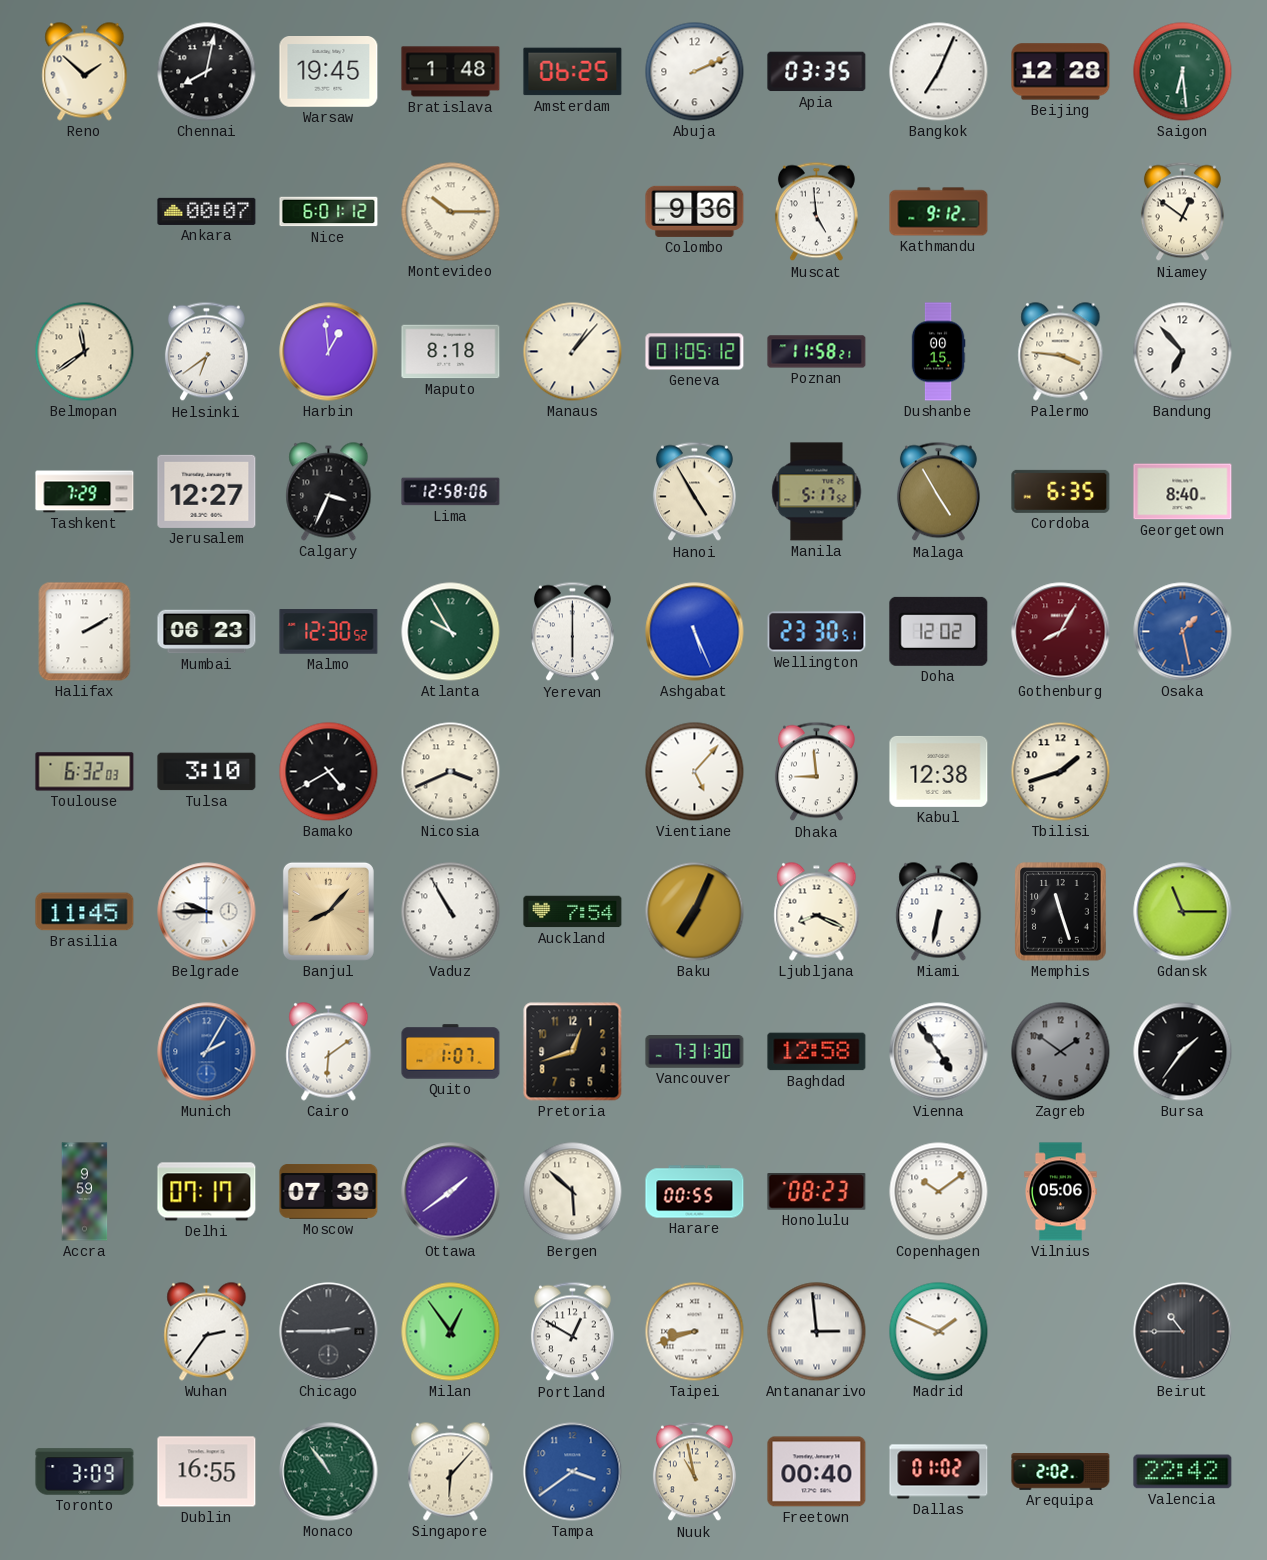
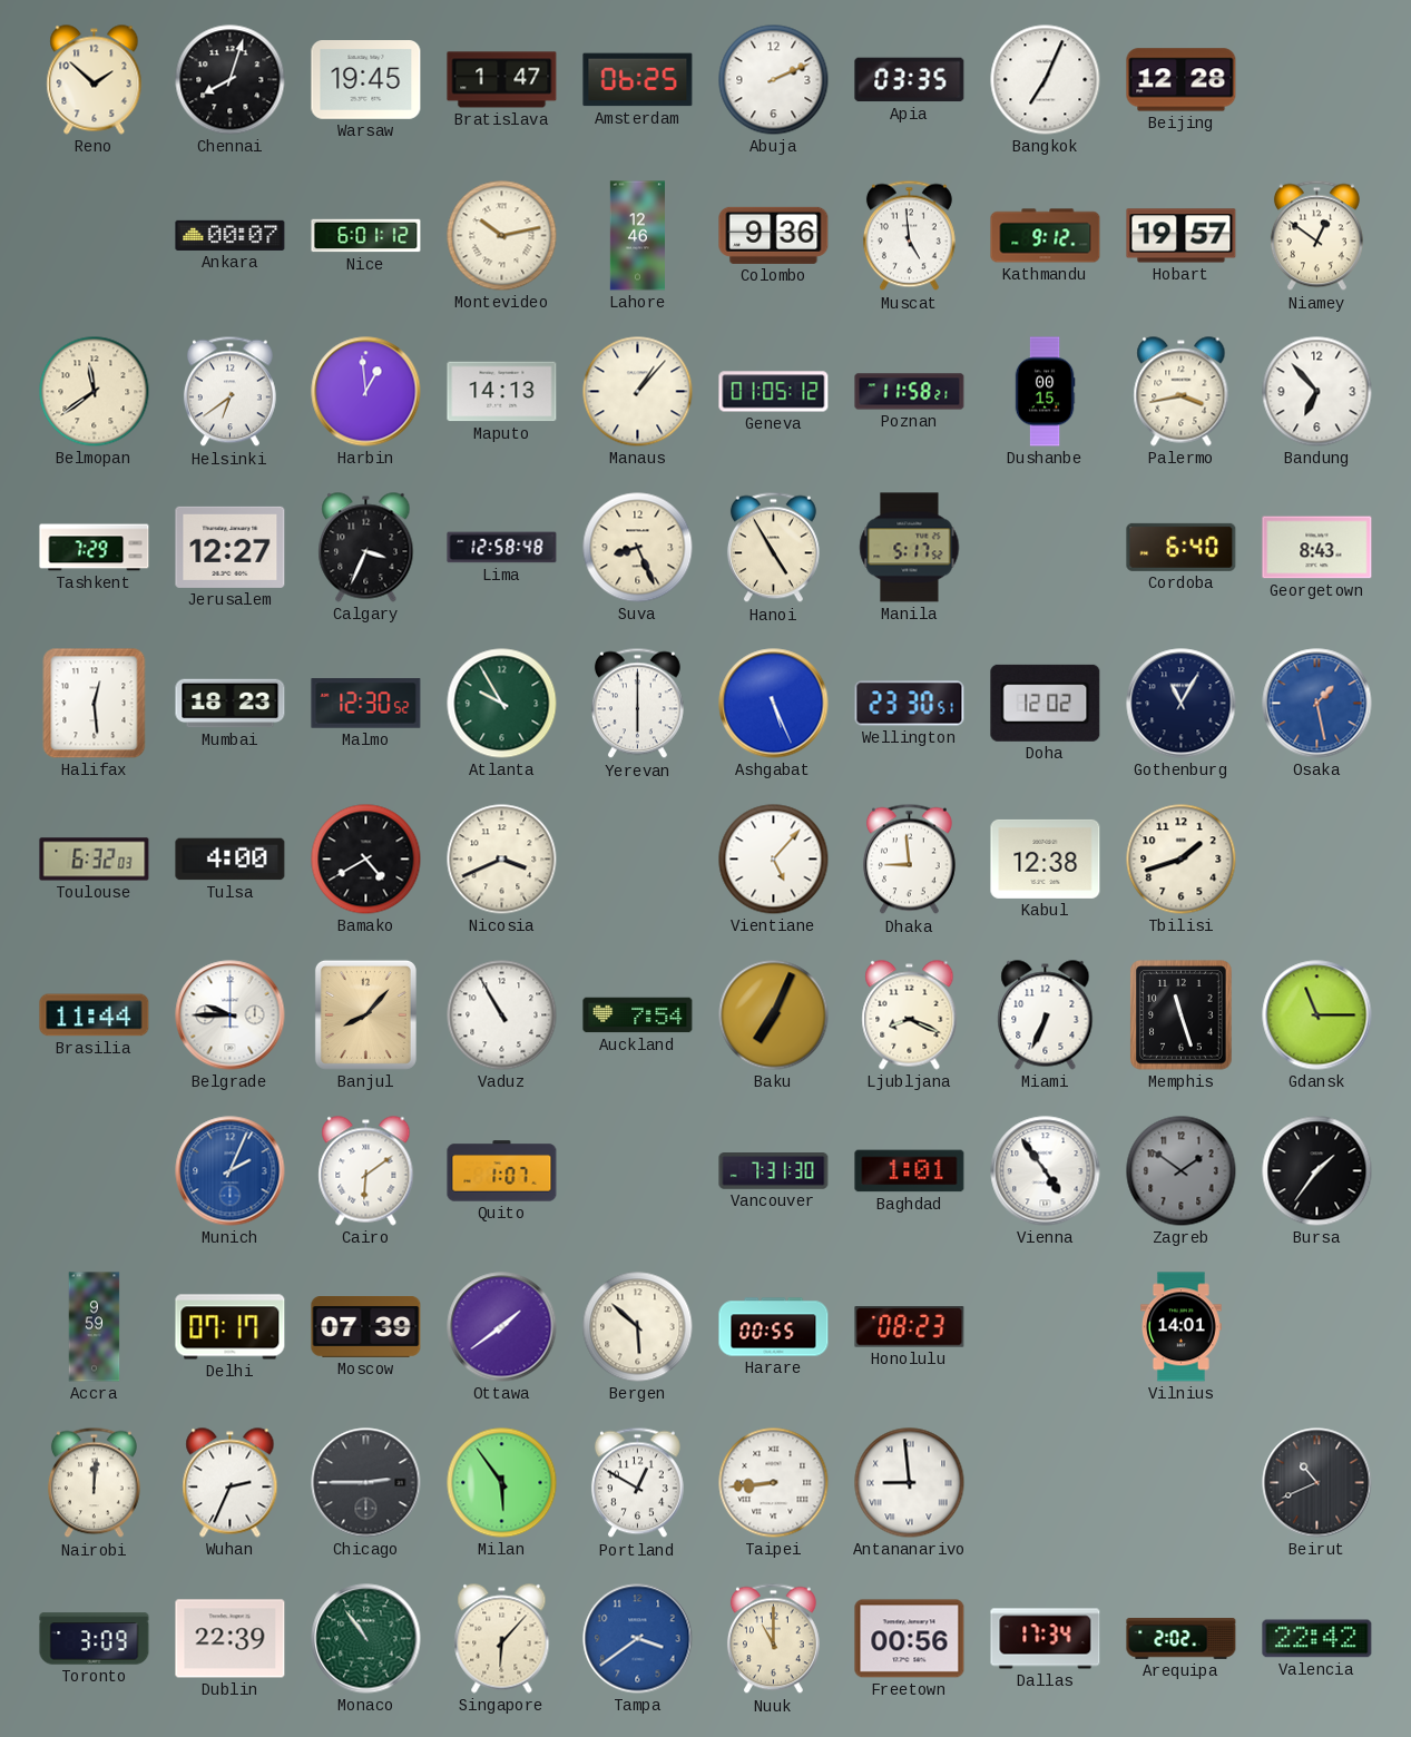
Chennai: 8:02 -> 8:03 (231, 80)
Bratislava: 1:48 -> 1:47 (502, 80)
Saigon: 6:29 -> none (1183, 72)
Montevideo: 10:15 -> 10:13 (502, 236)
Lahore: none -> 12:46 (637, 236)
Hobart: none -> 19:57 (1182, 236)
Maputo: 8:18 -> 14:13 (502, 392)
Palermo: 3:46 -> 3:43 (1182, 392)
Lima: 12:58:06 -> 12:58:48 (502, 548)
Suva: none -> 8:26 (638, 548)
Malaga: 4:55 -> none (938, 492)
Cordoba: 6:35 -> 6:40 (1182, 547)
Georgetown: 8:40 -> 8:43 (1317, 548)
Halifax: 2:10 -> 12:29 (95, 704)
Mumbai: 06:23 -> 18:23 (231, 704)
Gothenburg: 8:05 -> 11:05 (1182, 704)
Gothenburg dial: burgundy -> navy (1182, 704)
Tulsa: 3:10 -> 4:00 (231, 860)
Brasilia: 11:45 -> 11:44 (95, 1015)
Miami: 6:32 -> 6:34 (1046, 1015)
Munich: 2:05 -> 2:04 (231, 1171)
Pretoria: 12:42 -> none (573, 1052)
Baghdad: 12:58 -> 1:01 (910, 1171)
Copenhagen: 10:09 -> none (939, 1192)
Vilnius: 05:06 -> 14:01 (1182, 1327)
Nairobi: none -> 12:01 (94, 1483)
Wuhan: 2:36 -> 2:34 (231, 1483)
Milan: 12:54 -> 5:54 (502, 1483)
Taipei: 8:42 -> 8:44 (774, 1483)
Antananarivo: 2:59 -> 8:59 (910, 1483)
Madrid: 1:49 -> none (939, 1332)
Beirut: 10:45 -> 10:41 (1317, 1483)
Dublin: 16:55 -> 22:39 (231, 1639)
Nuuk: 10:58 -> 11:00 (773, 1639)
Freetown: 00:40 -> 00:56 (910, 1639)
Dallas: 01:02 -> 17:34 (1046, 1639)
